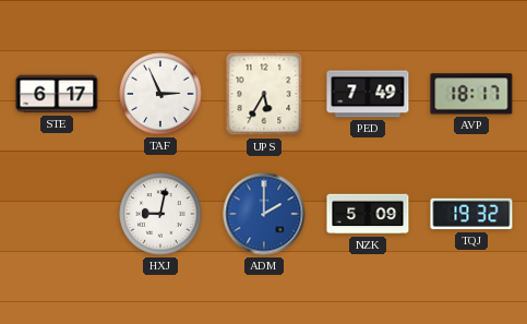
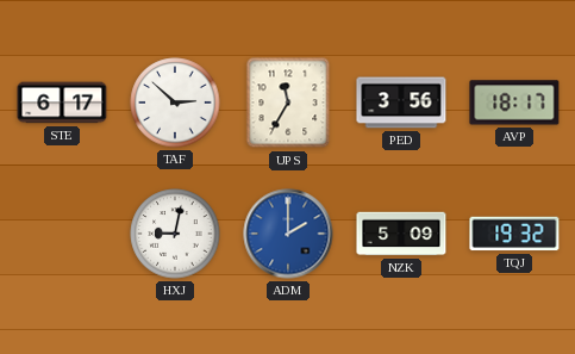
TAF: 2:56 -> 2:52 (175, 103)
UPS: 5:35 -> 11:35 (288, 103)
PED: 7:49 -> 3:56 (401, 103)
